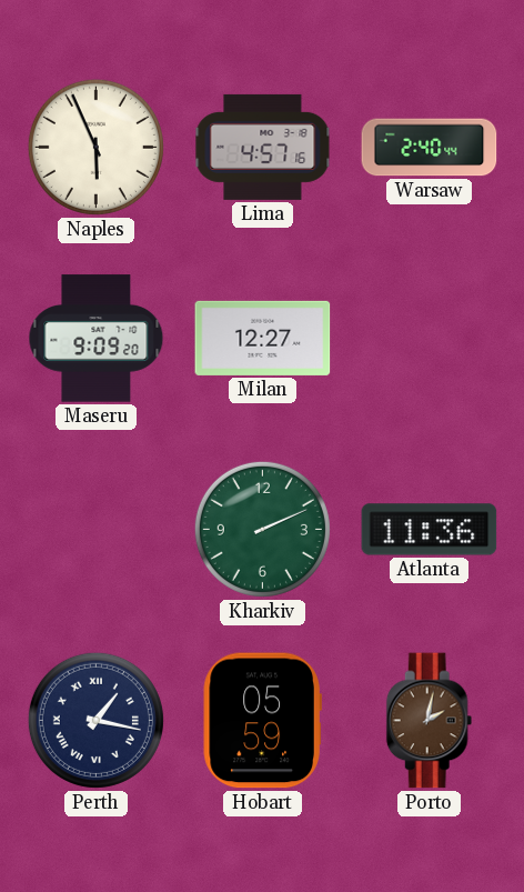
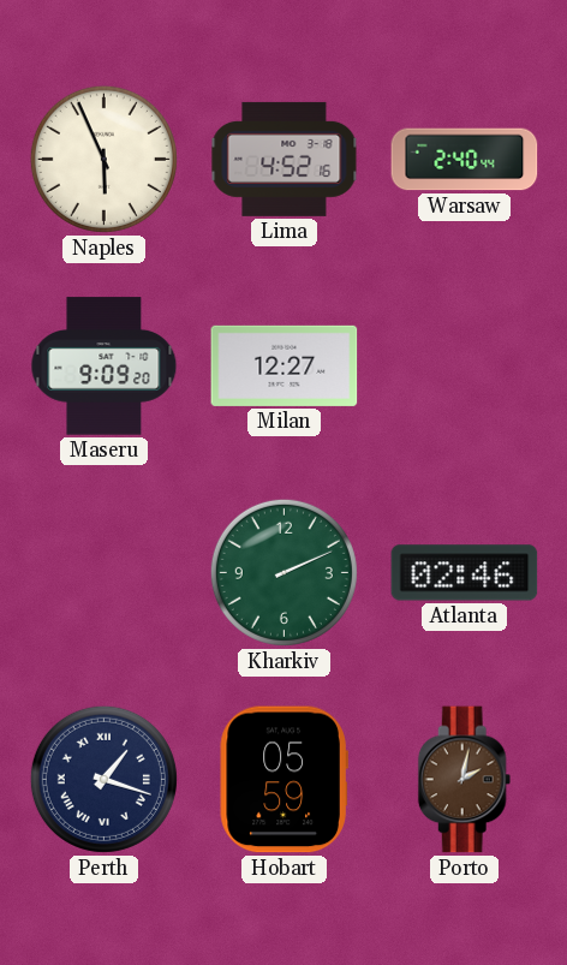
Lima: 4:57 -> 4:52 (285, 159)
Atlanta: 11:36 -> 02:46 (465, 573)
Perth: 1:17 -> 1:18 (103, 779)
